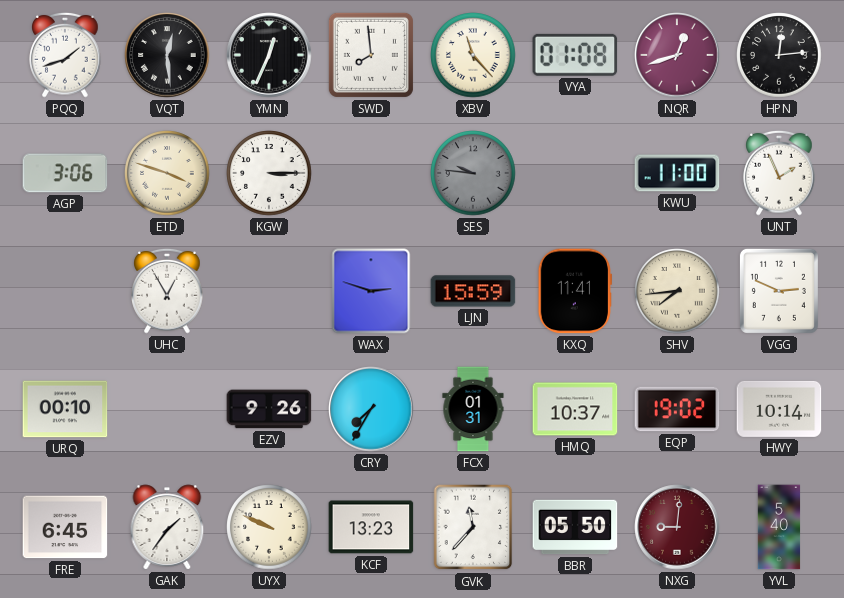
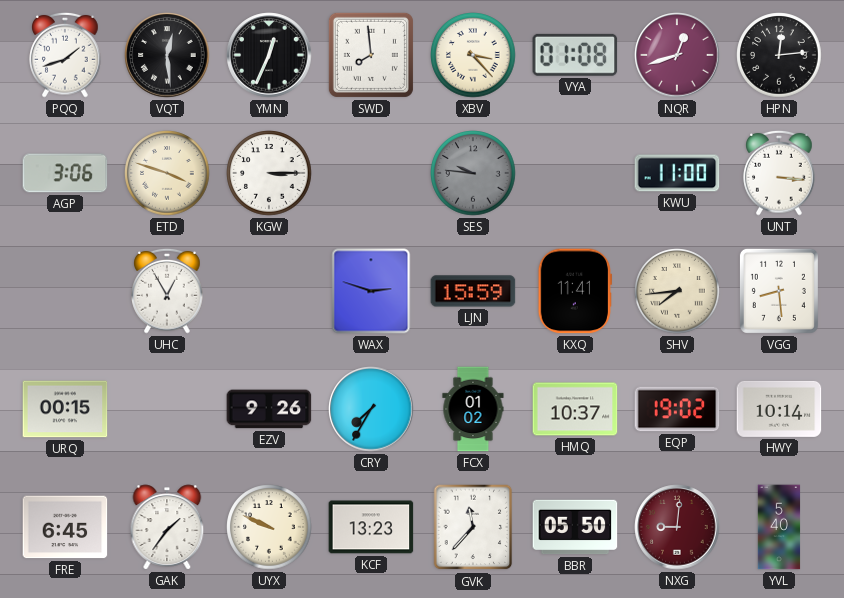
XBV: 11:23 -> 3:23 (473, 55)
UNT: 1:56 -> 3:16 (779, 173)
VGG: 2:49 -> 8:29 (779, 291)
URQ: 00:10 -> 00:15 (65, 409)
FCX: 01:31 -> 01:02 (473, 409)
